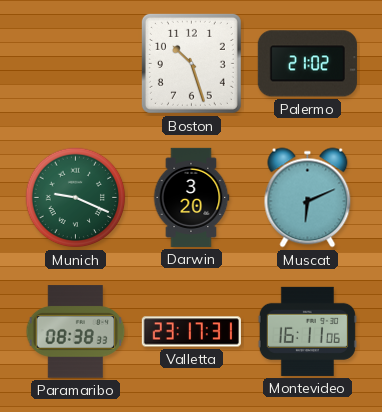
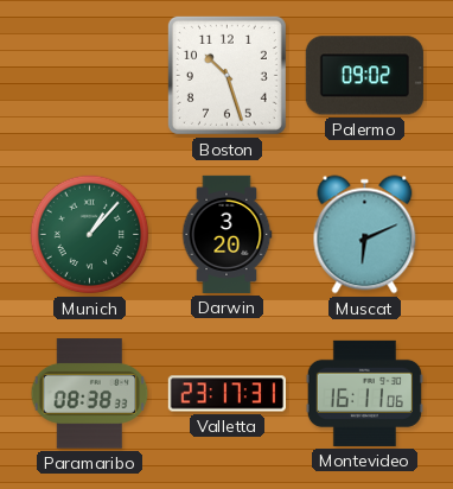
Palermo: 21:02 -> 09:02 (364, 76)
Munich: 9:19 -> 1:07 (90, 235)
